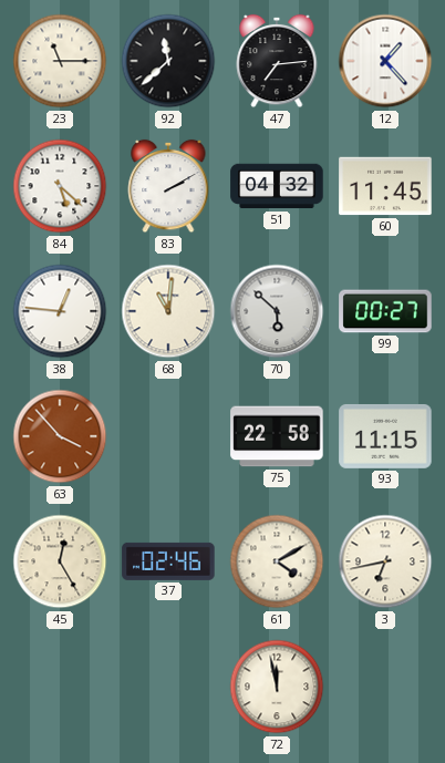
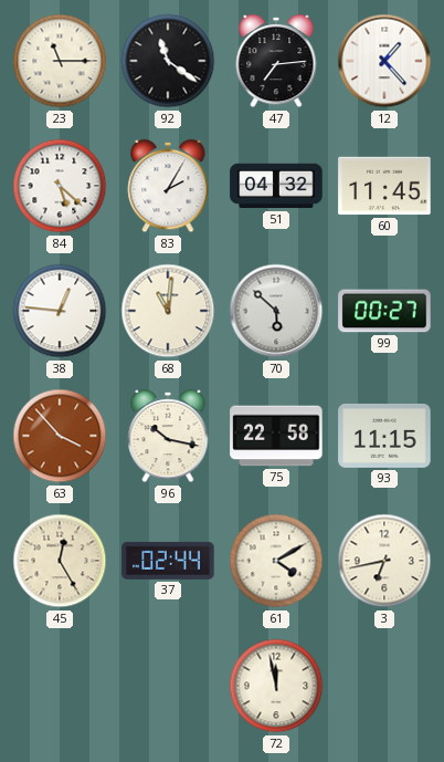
92: 11:38 -> 11:21 (168, 61)
83: 2:10 -> 2:05 (168, 186)
96: none -> 10:17 (168, 436)
37: 02:46 -> 02:44 (168, 561)
